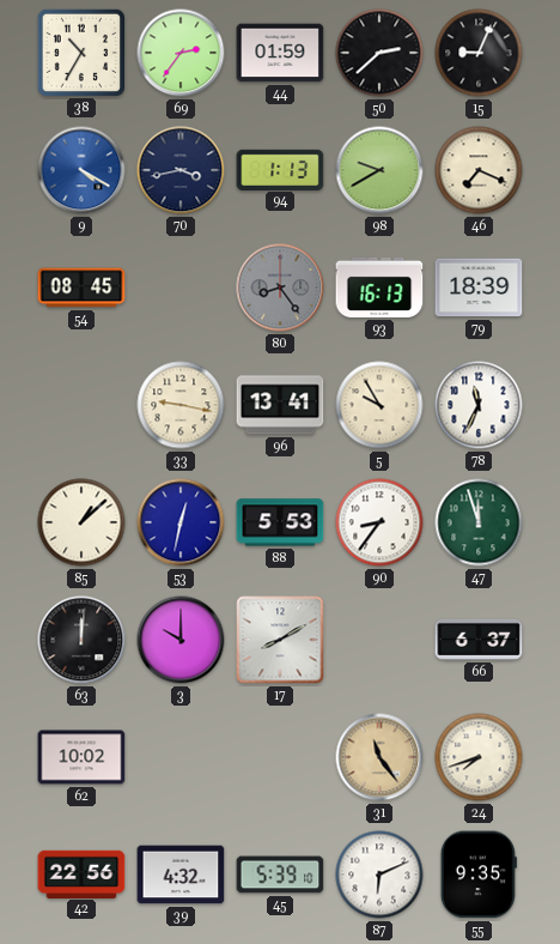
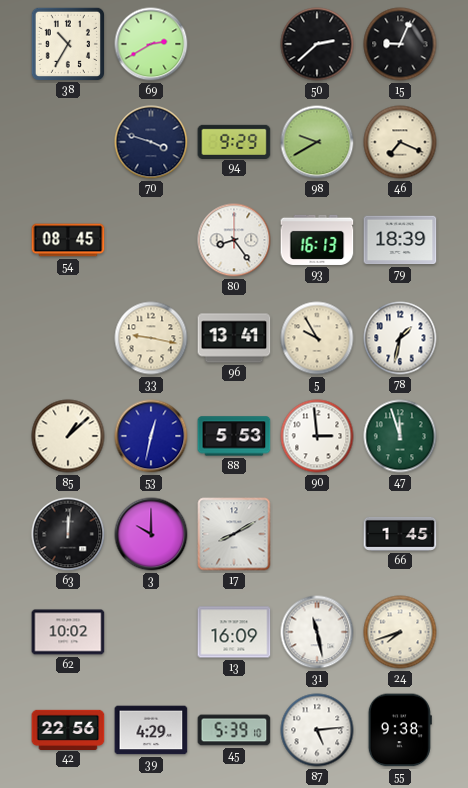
69: 2:36 -> 2:40 (151, 44)
44: 01:59 -> none (280, 53)
9: 4:20 -> none (81, 170)
70: 3:43 -> 3:48 (151, 142)
94: 1:13 -> 9:29 (234, 141)
80 dial: grey -> white (234, 240)
78: 11:34 -> 1:32 (400, 338)
90: 8:36 -> 2:59 (317, 436)
66: 6:37 -> 1:45 (400, 534)
13: none -> 16:09 (234, 632)
31: 11:24 -> 11:28 (317, 632)
31 dial: champagne -> white (317, 632)
39: 4:32 -> 4:29 (151, 730)
87: 6:11 -> 5:14 (317, 730)
55: 9:35 -> 9:38 (400, 730)
